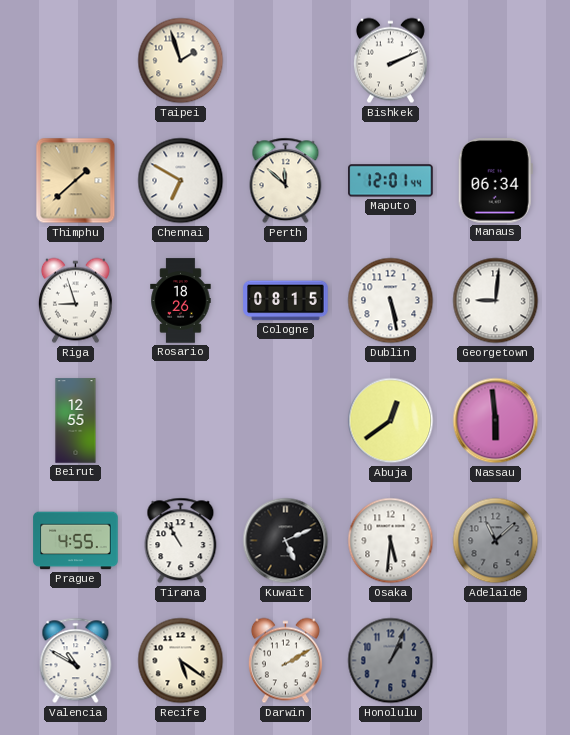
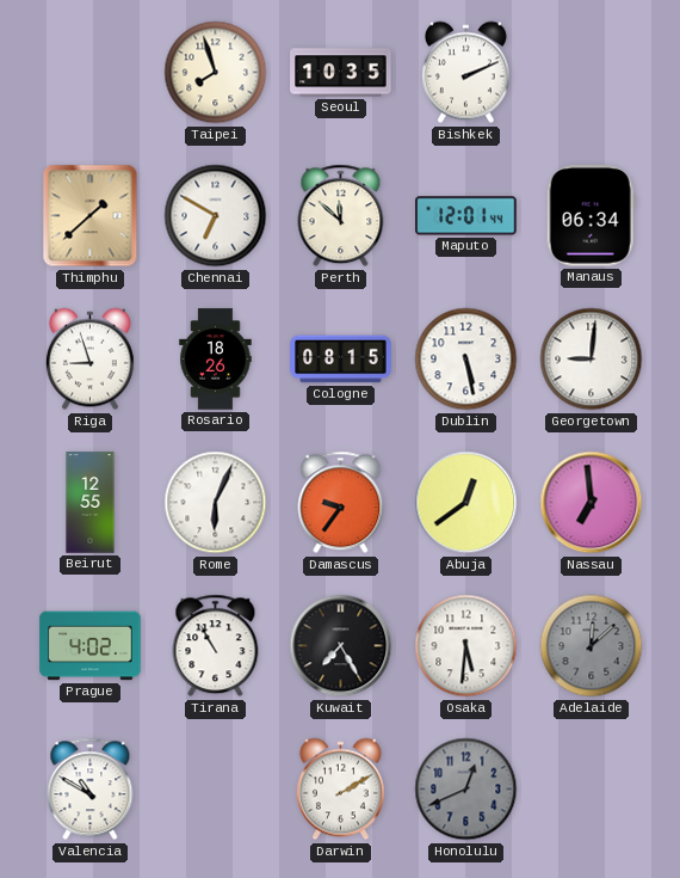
Taipei: 1:57 -> 7:57 (216, 73)
Seoul: none -> 10:35 (341, 73)
Rome: none -> 6:04 (216, 503)
Damascus: none -> 9:36 (341, 503)
Nassau: 5:59 -> 6:59 (592, 503)
Prague: 4:55 -> 4:02 (91, 646)
Kuwait: 5:11 -> 7:25 (341, 646)
Adelaide: 11:08 -> 12:08 (592, 646)
Recife: 5:21 -> none (181, 661)
Honolulu: 1:04 -> 12:41 (466, 790)
